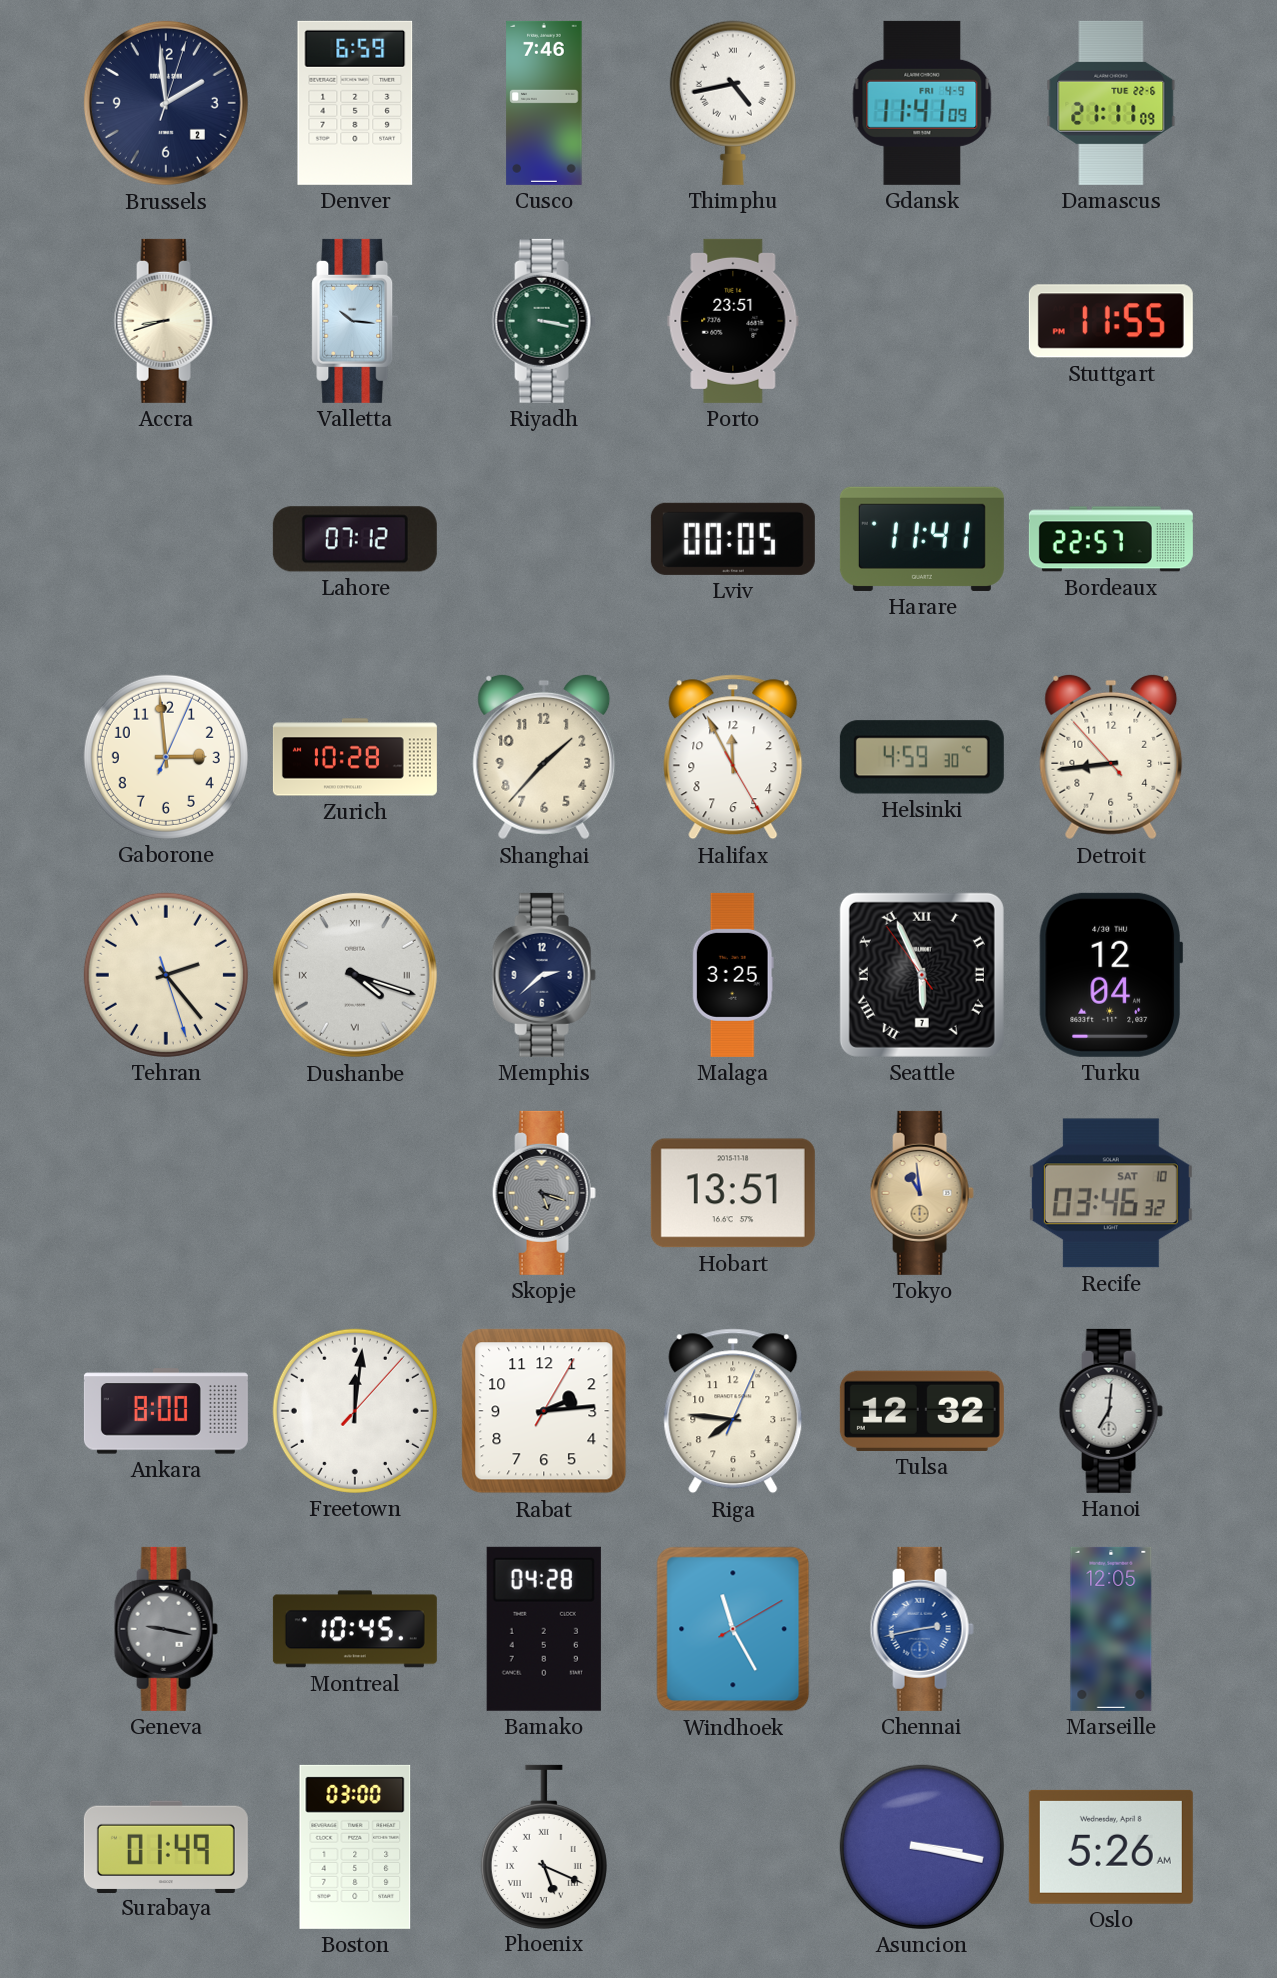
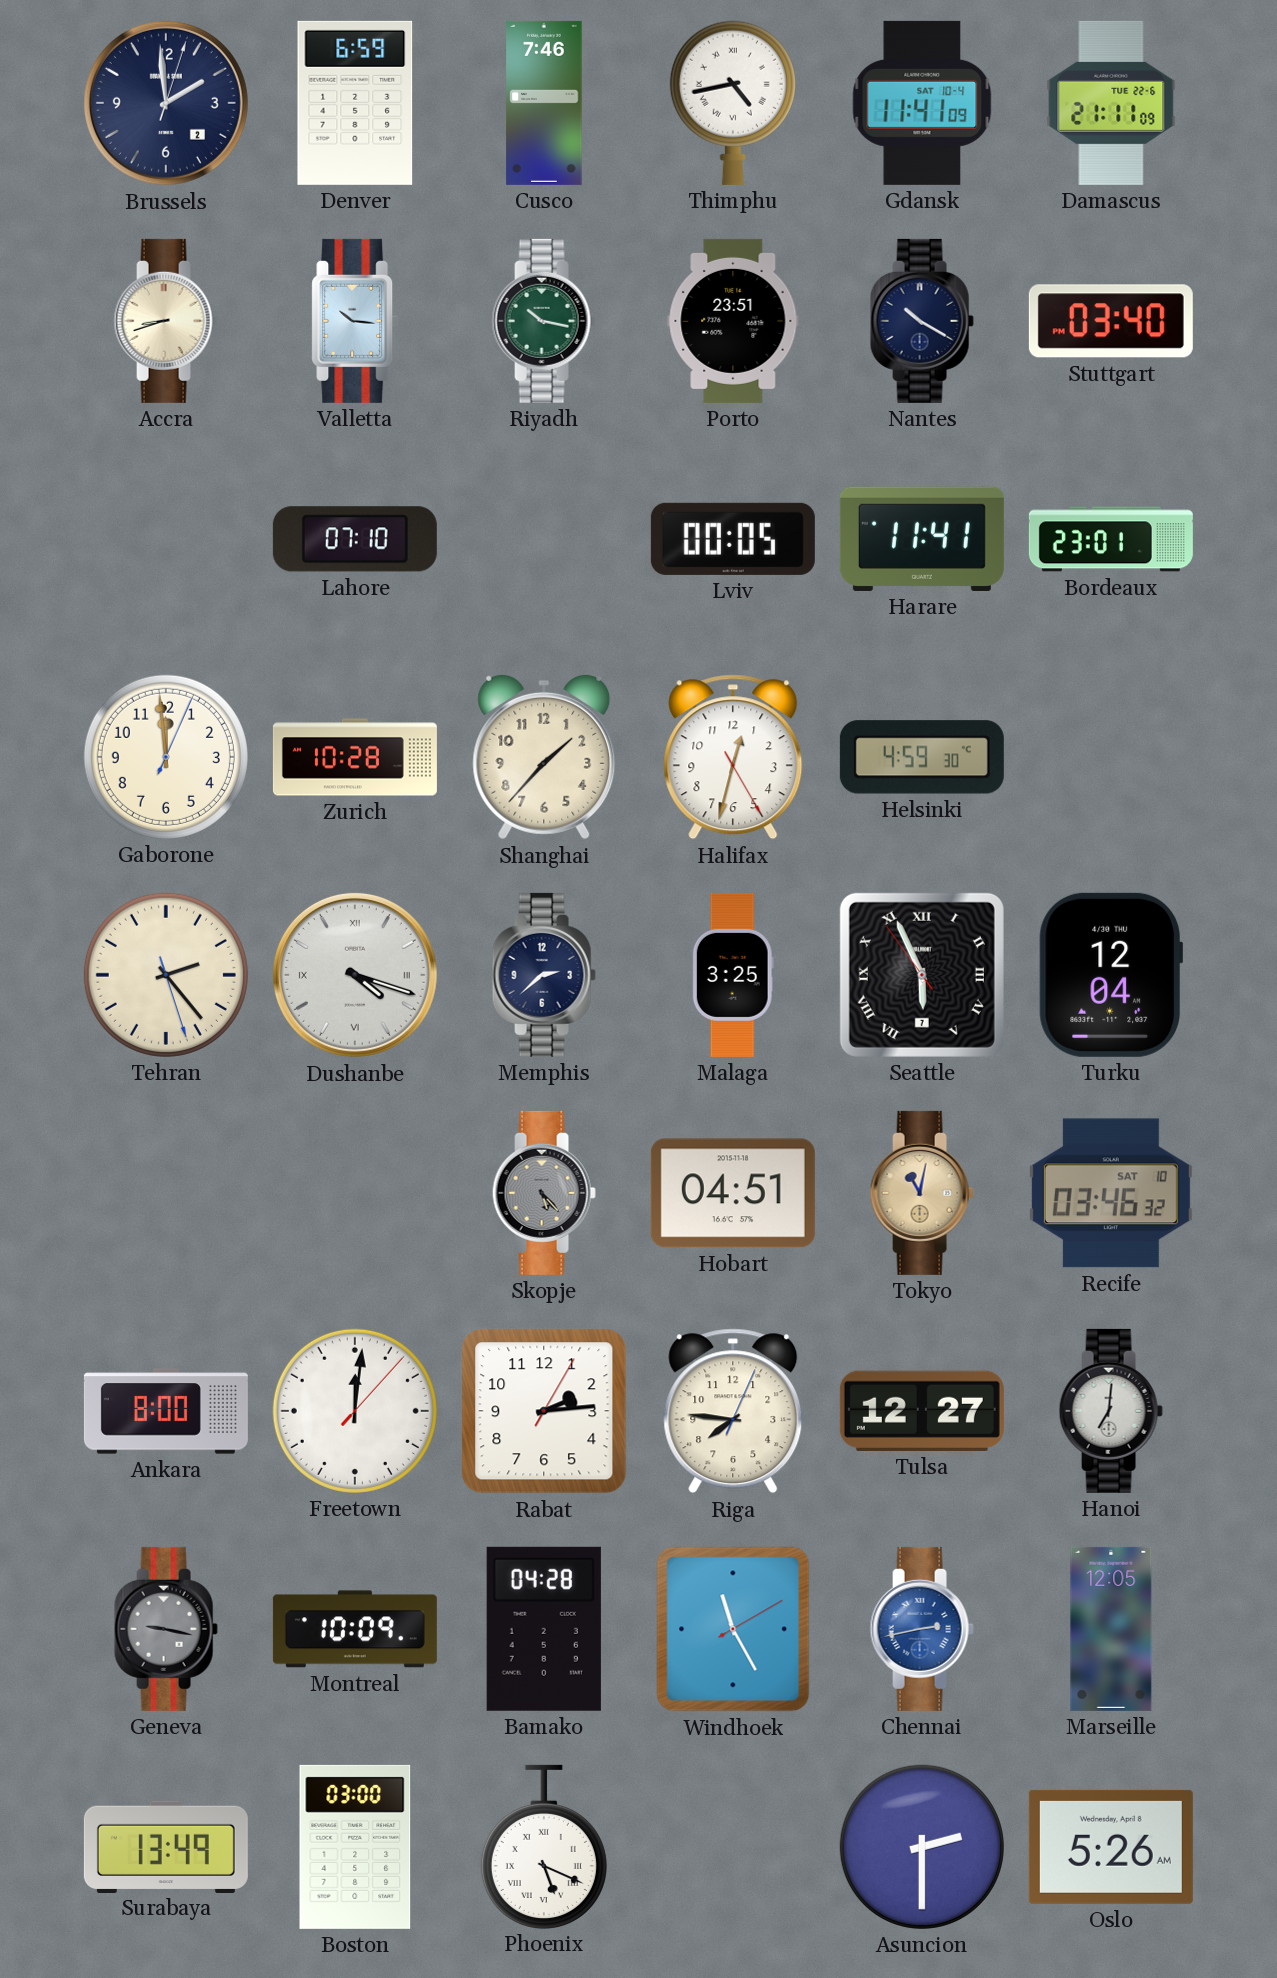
Gdansk date: FRI 4-9 -> SAT 10-4 (922, 103)
Riyadh: 3:17 -> 10:17 (544, 321)
Nantes: none -> 10:20 (922, 321)
Stuttgart: 11:55 -> 03:40 (1111, 321)
Lahore: 07:12 -> 07:10 (355, 539)
Bordeaux: 22:57 -> 23:01 (1111, 539)
Gaborone: 2:59 -> 11:59 (166, 757)
Halifax: 11:55 -> 12:32 (733, 757)
Detroit: 8:43 -> none (1111, 757)
Skopje: 5:18 -> 5:23 (544, 1193)
Hobart: 13:51 -> 04:51 (733, 1193)
Tokyo: 10:59 -> 11:02 (922, 1193)
Tulsa: 12:32 -> 12:27 (922, 1411)
Montreal: 10:45 -> 10:09 (355, 1629)
Surabaya: 01:49 -> 13:49 (166, 1846)
Asuncion: 3:17 -> 2:30 (922, 1847)
